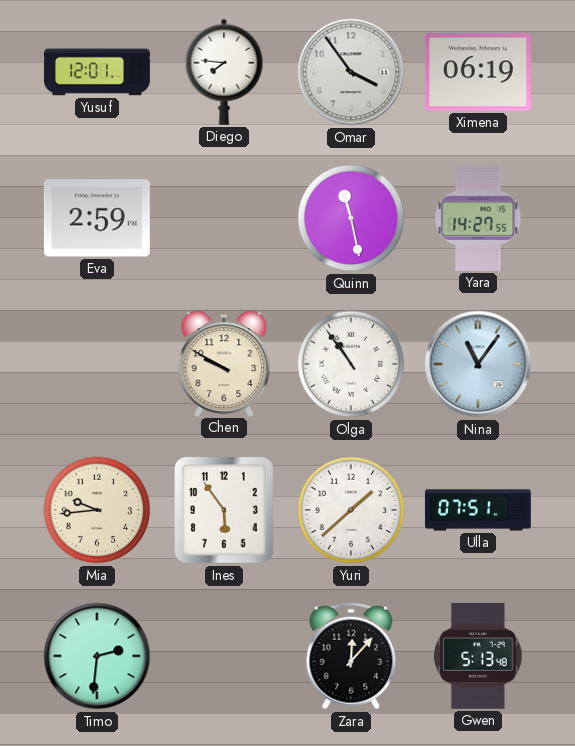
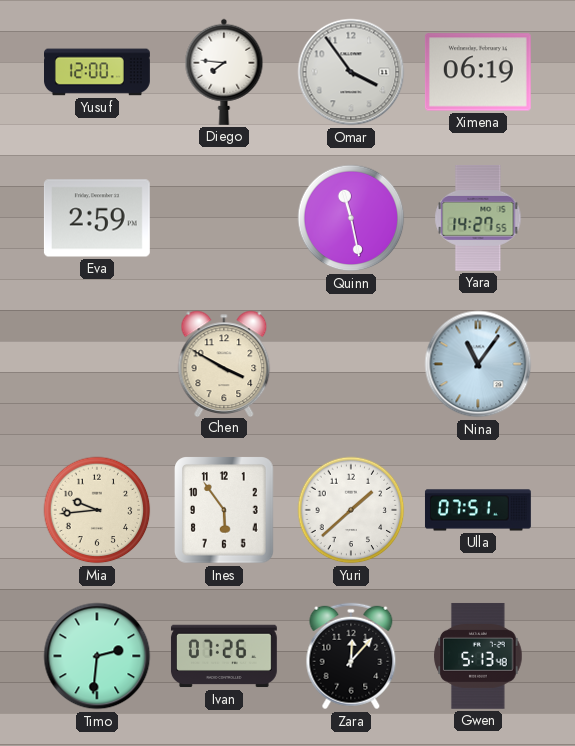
Yusuf: 12:01 -> 12:00 (98, 72)
Chen: 9:50 -> 3:50 (224, 363)
Olga: 10:54 -> none (351, 364)
Ivan: none -> 07:26 (224, 656)
